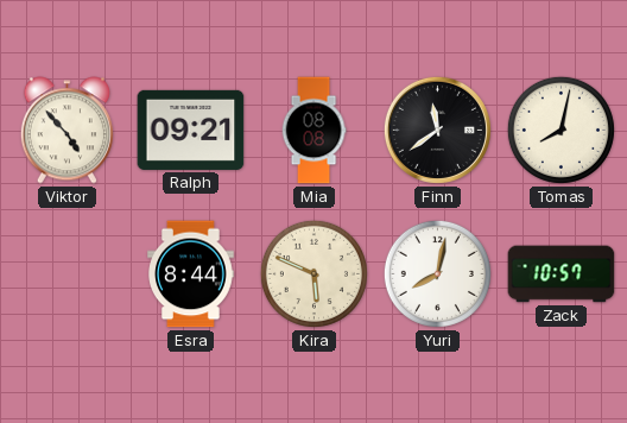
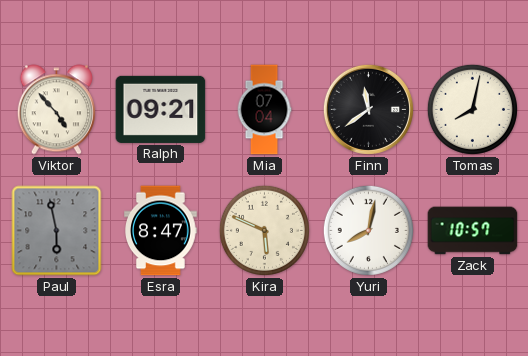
Mia: 08:08 -> 07:04 (264, 110)
Paul: none -> 5:58 (57, 231)
Esra: 8:44 -> 8:47 (161, 231)
